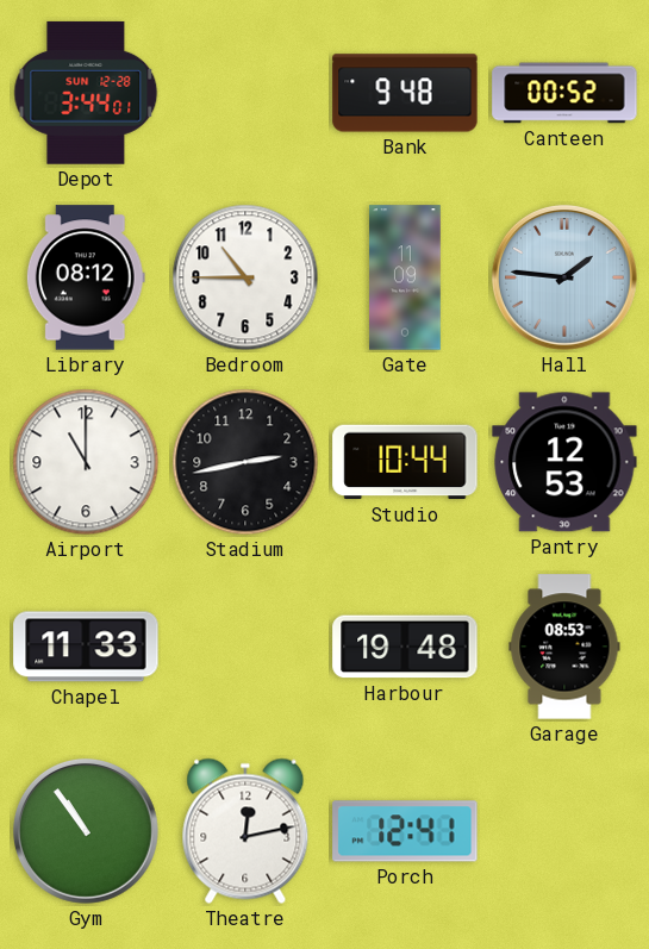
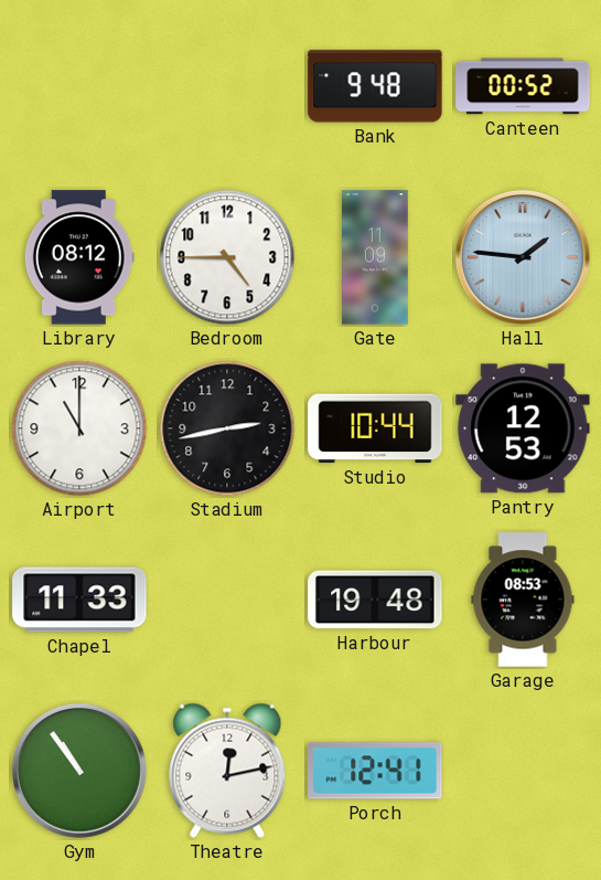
Depot: 3:44 -> none (86, 93)
Bedroom: 10:45 -> 4:45 (227, 257)
